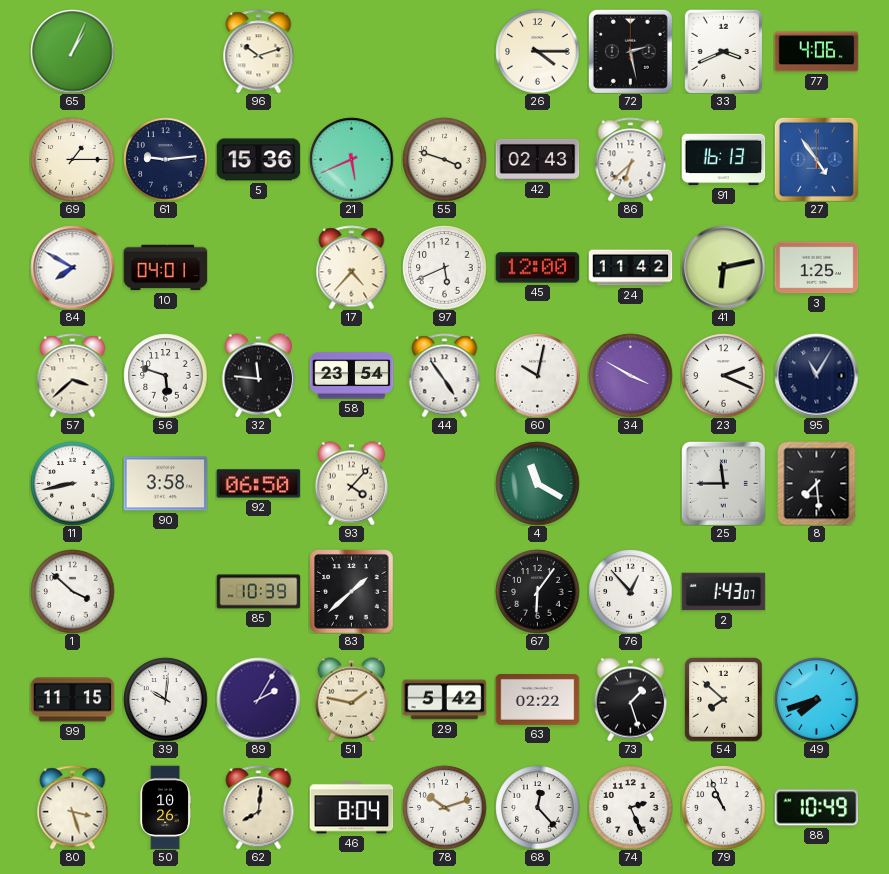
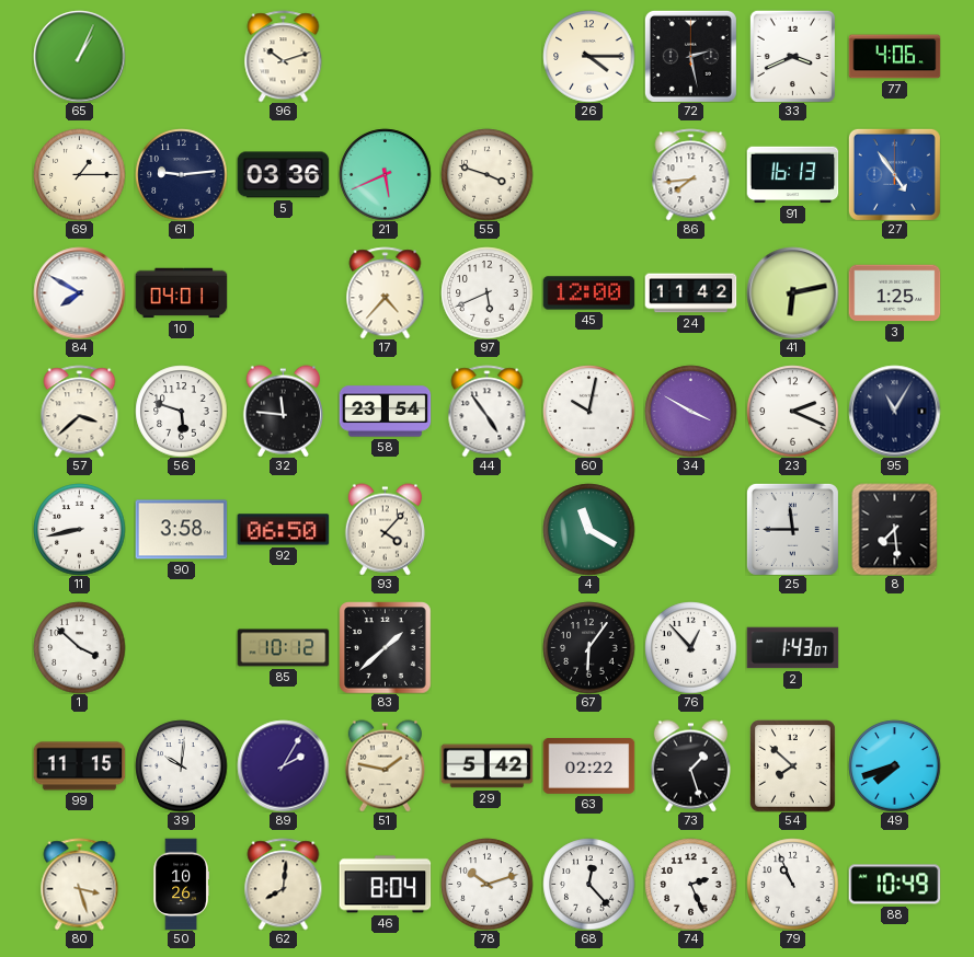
5: 15:36 -> 03:36 (283, 175)
42: 02:43 -> none (537, 159)
86: 6:38 -> 7:44 (691, 174)
85: 10:39 -> 10:12 (283, 648)
